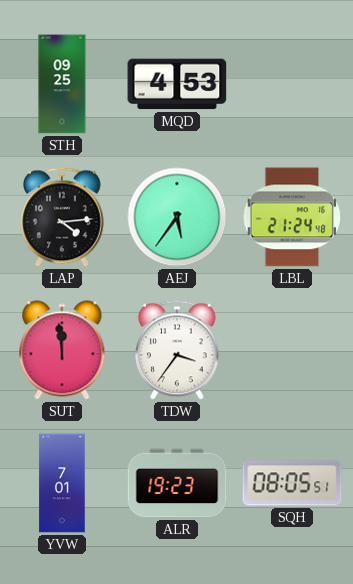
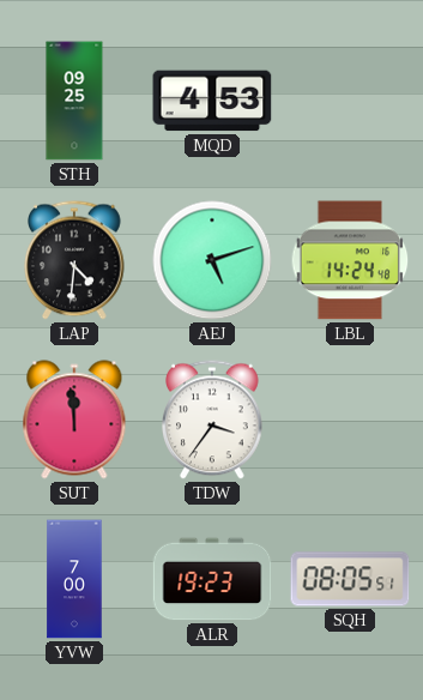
LAP: 4:14 -> 4:31 (75, 260)
AEJ: 5:36 -> 5:12 (212, 260)
LBL: 21:24 -> 14:24 (350, 260)
YVW: 7:01 -> 7:00 (74, 579)
